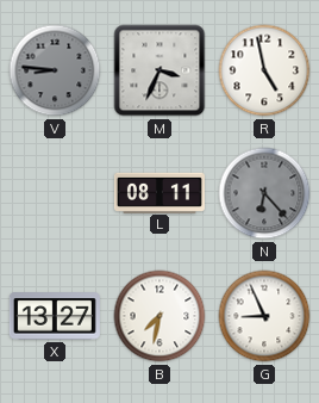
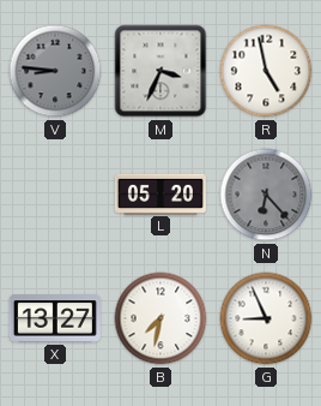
L: 08:11 -> 05:20 (160, 193)
